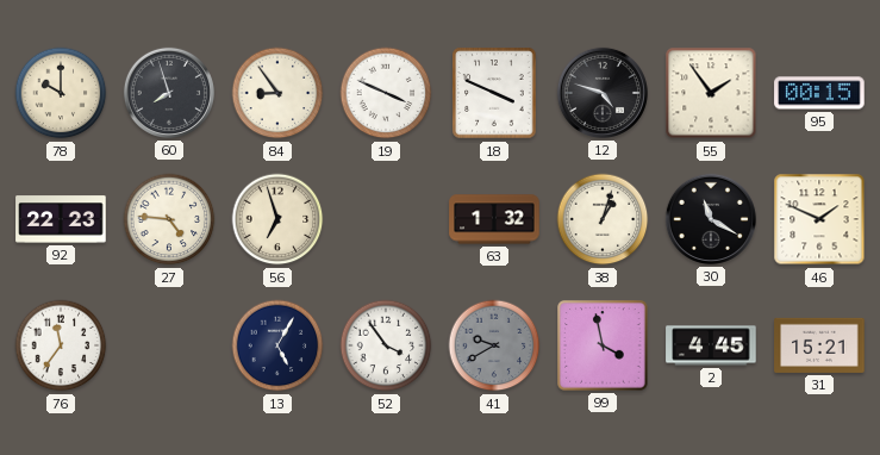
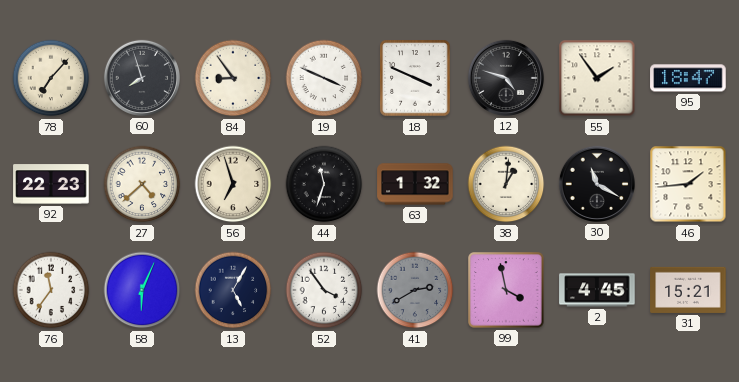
78: 10:00 -> 7:07 (51, 78)
95: 00:15 -> 18:47 (688, 78)
27: 4:46 -> 4:38 (142, 184)
44: none -> 11:33 (324, 184)
38: 1:03 -> 1:01 (506, 184)
46: 1:49 -> 1:44 (688, 184)
58: none -> 6:04 (142, 290)
41: 9:40 -> 2:40 (415, 290)
